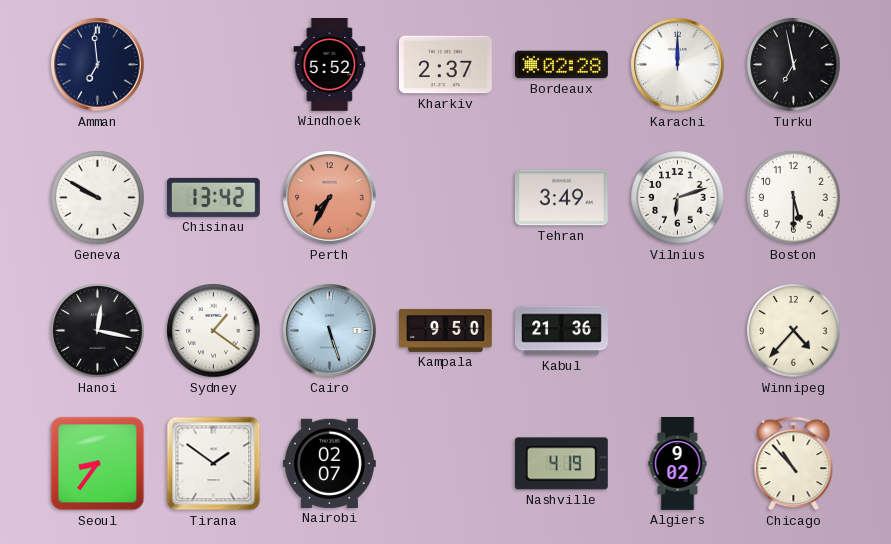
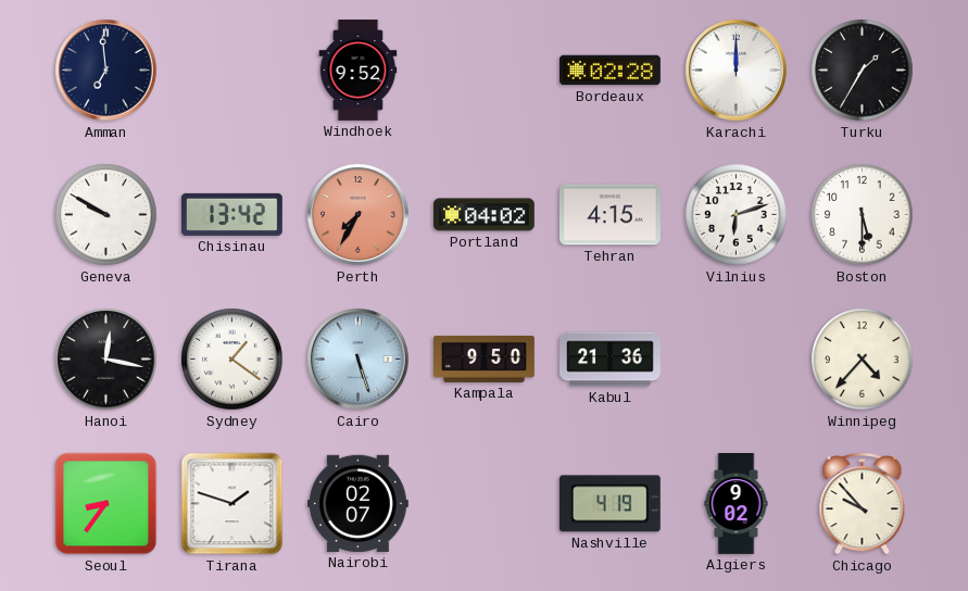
Windhoek: 5:52 -> 9:52 (359, 71)
Kharkiv: 2:37 -> none (445, 65)
Turku: 6:58 -> 1:35 (863, 71)
Portland: none -> 04:02 (483, 215)
Tehran: 3:49 -> 4:15 (609, 215)
Tirana: 1:51 -> 1:48 (232, 504)
Chicago: 10:53 -> 9:53 (863, 503)
